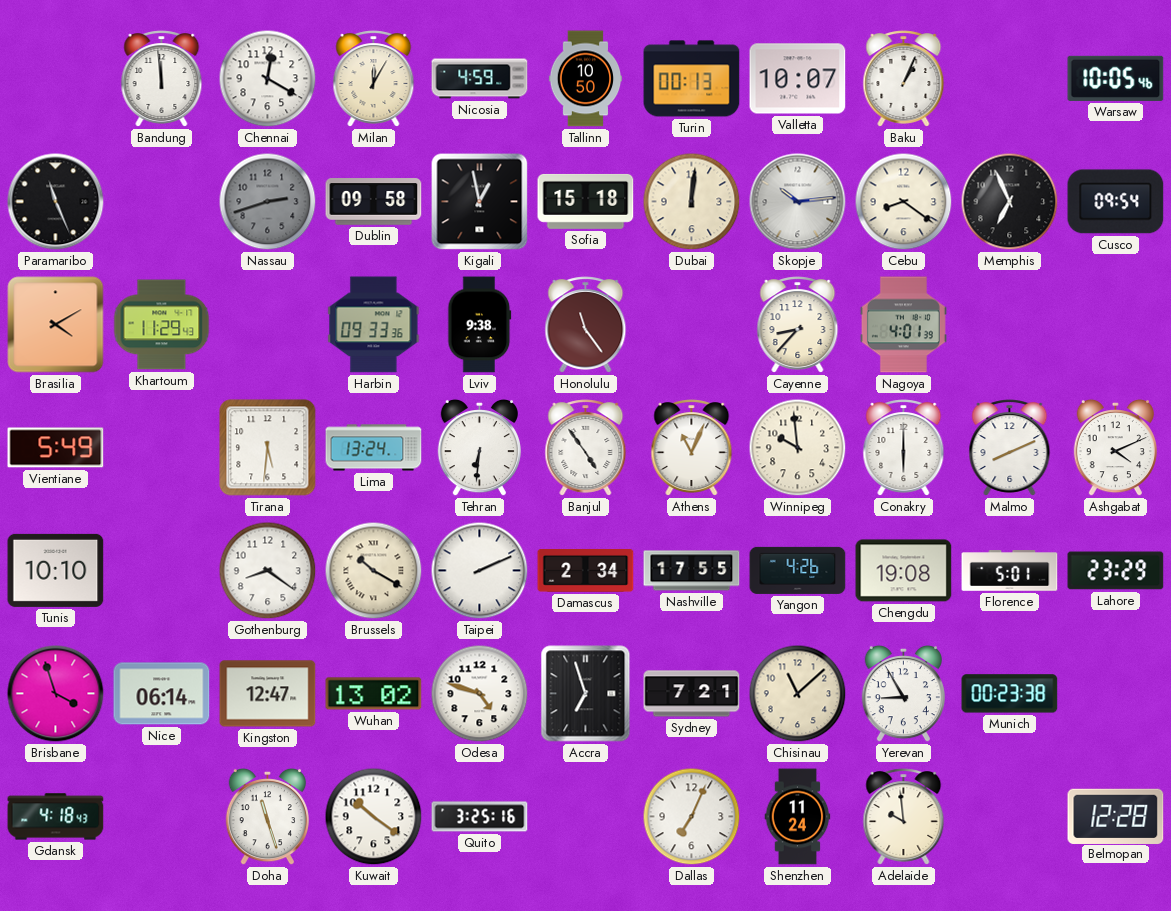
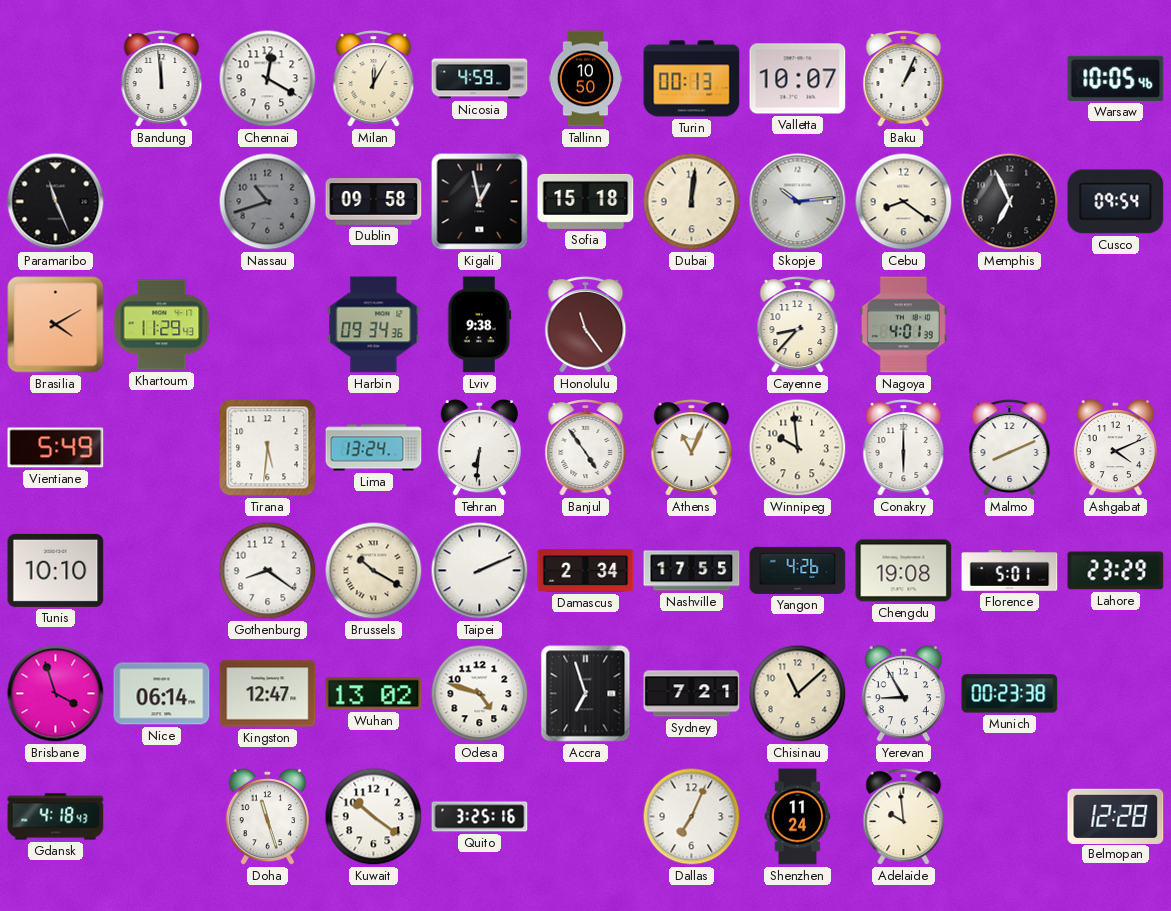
Nassau: 2:42 -> 10:42 (268, 202)
Harbin: 09:33 -> 09:34 (374, 325)
